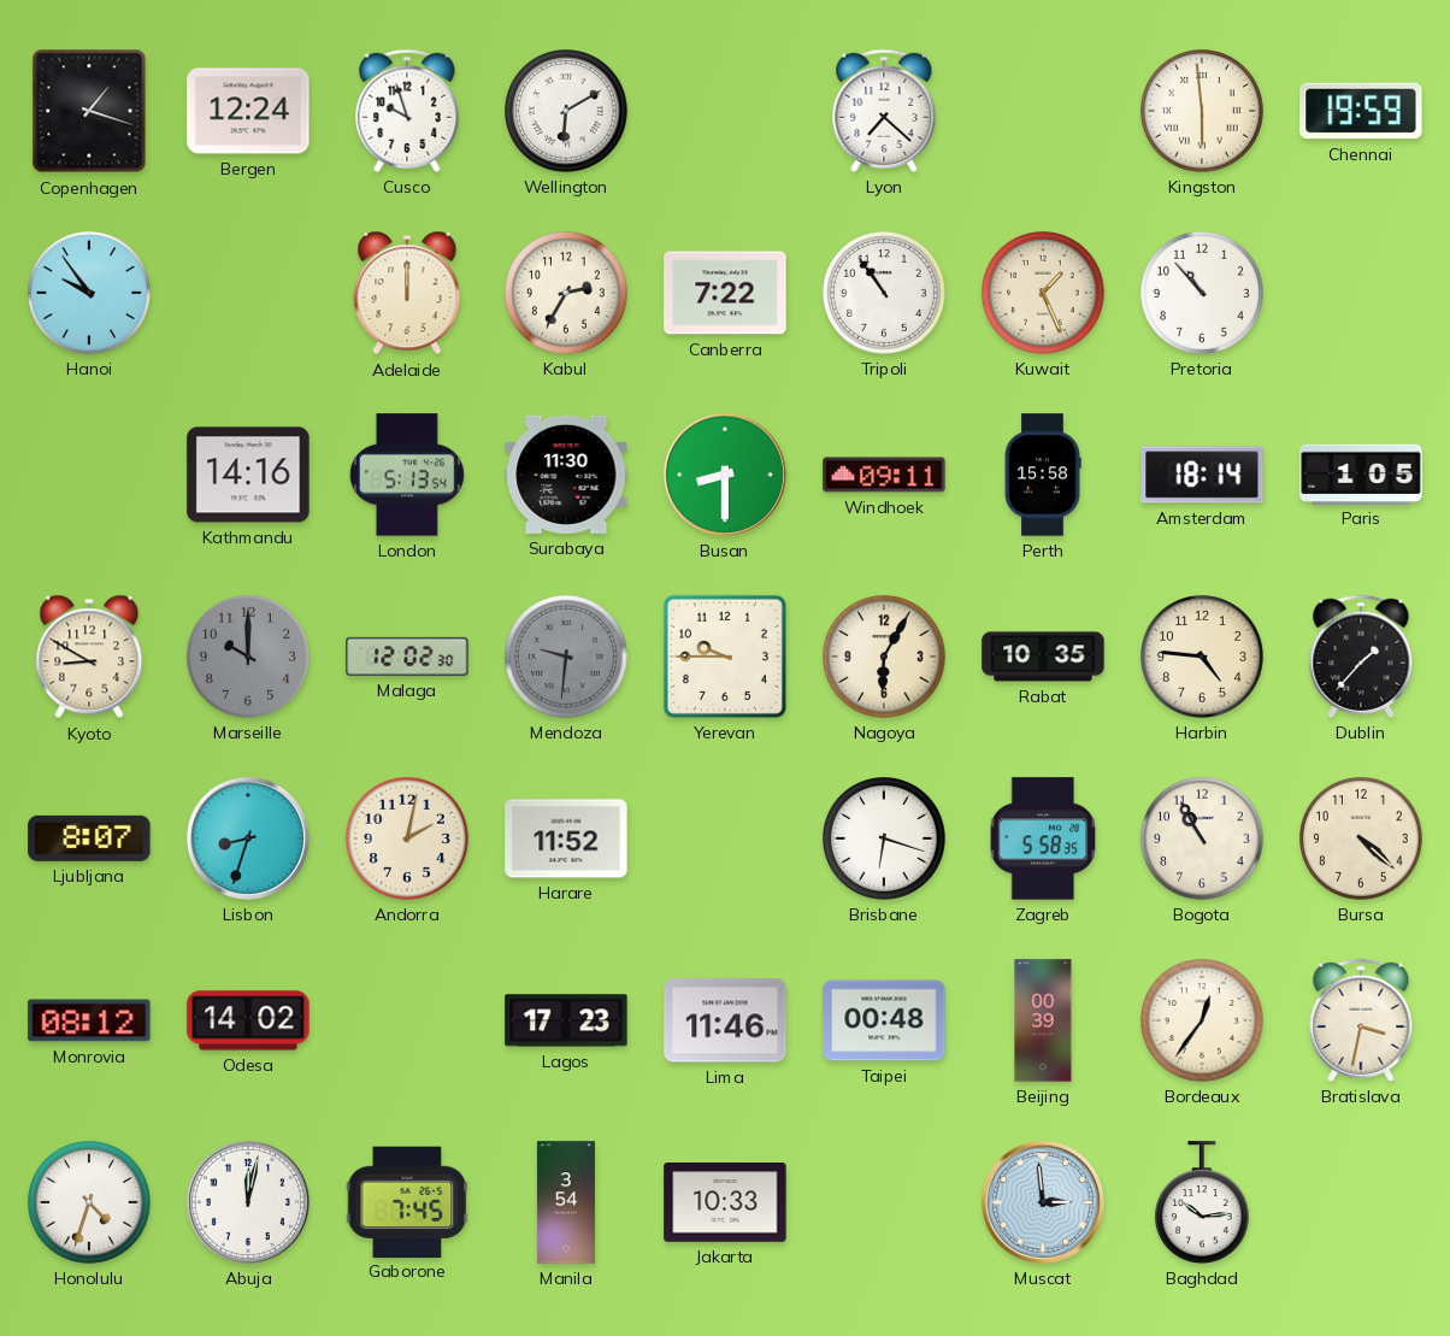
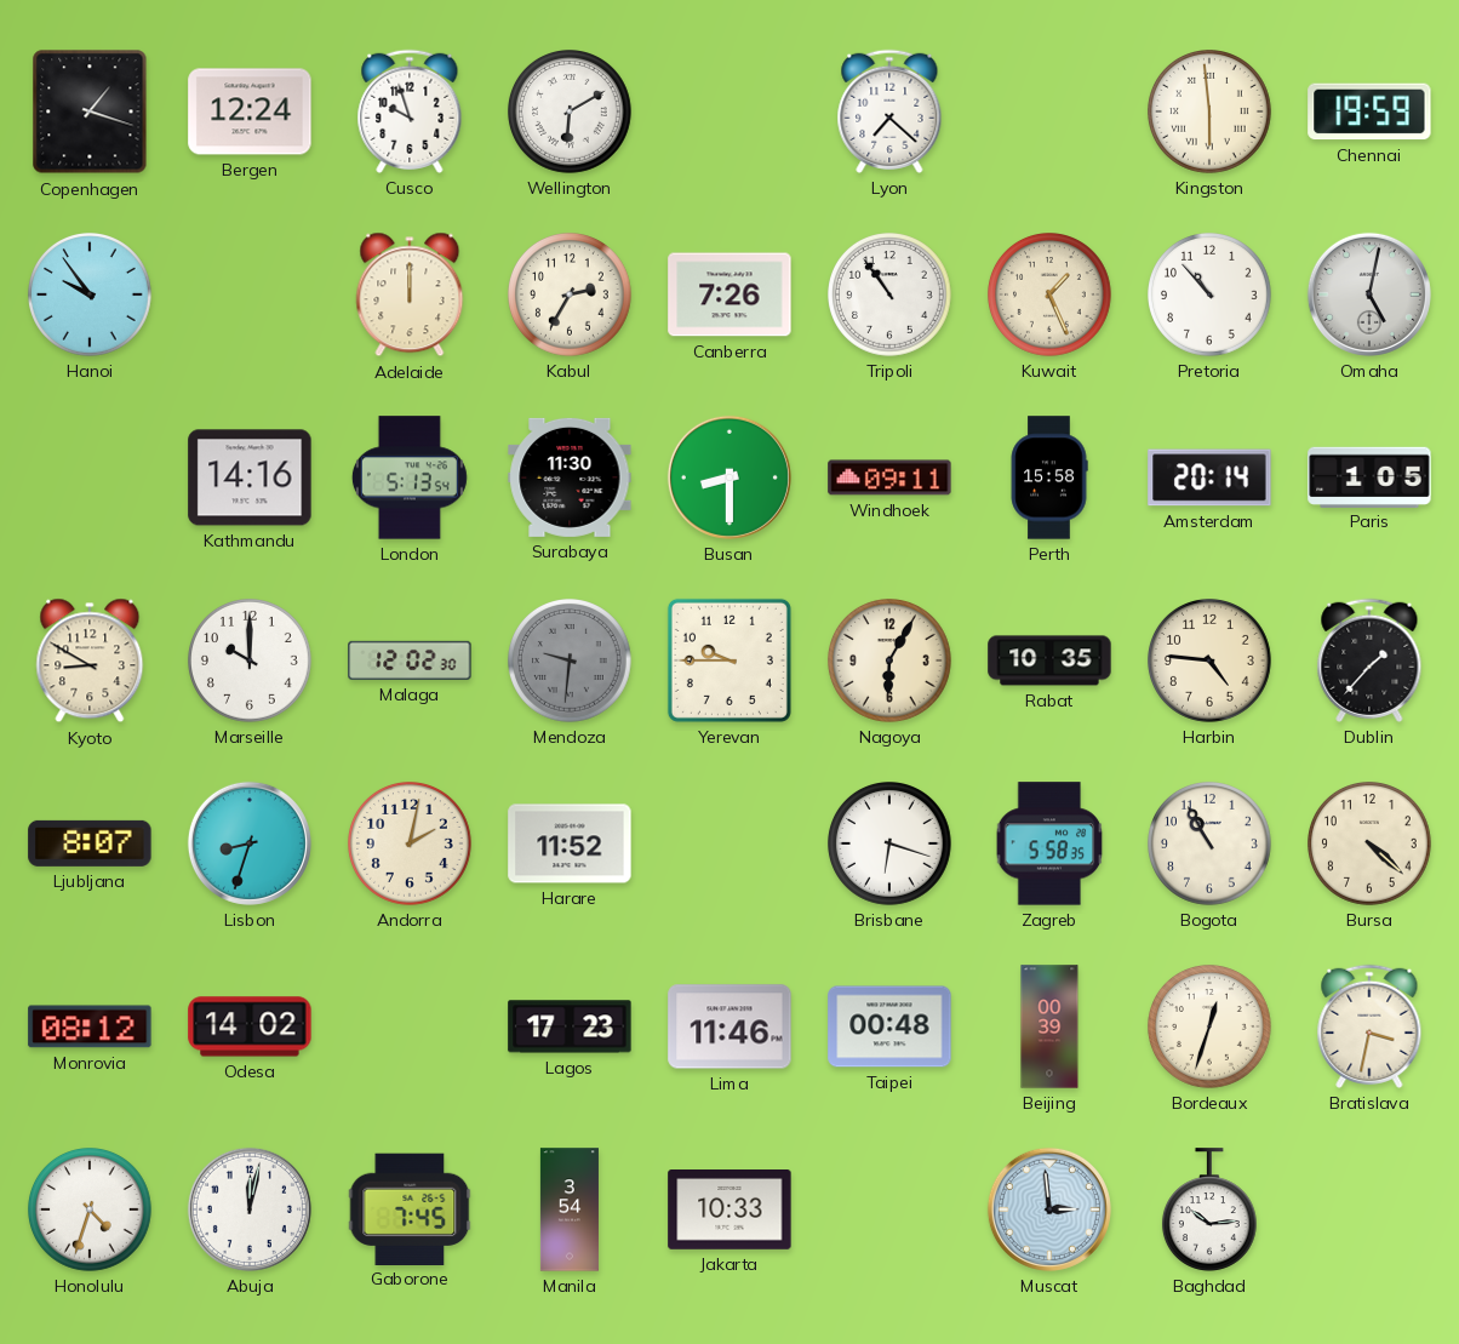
Canberra: 7:22 -> 7:26 (729, 294)
Omaha: none -> 5:02 (1369, 294)
Amsterdam: 18:14 -> 20:14 (1209, 477)
Marseille dial: grey -> white (251, 662)
Bordeaux: 12:36 -> 12:33 (1211, 1028)
